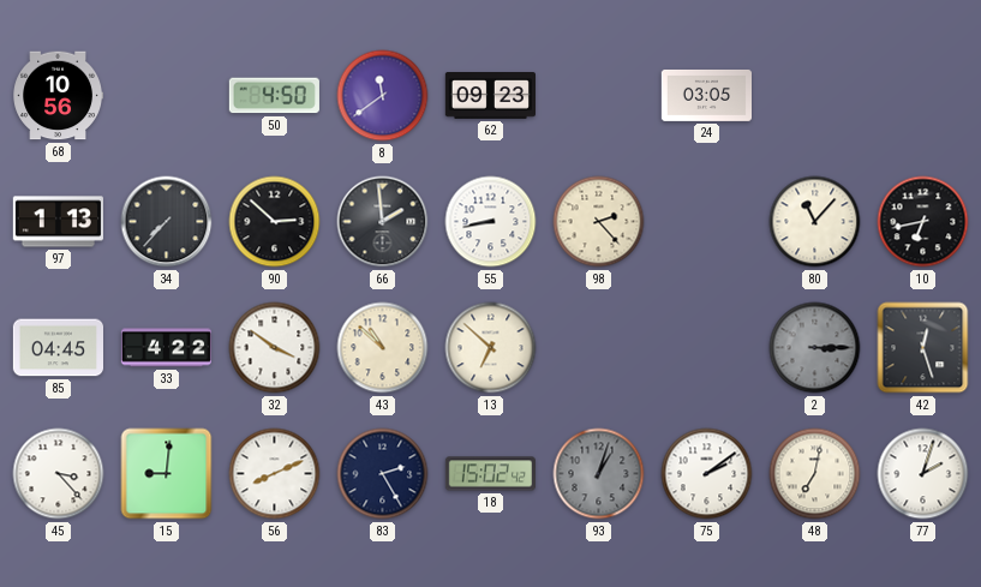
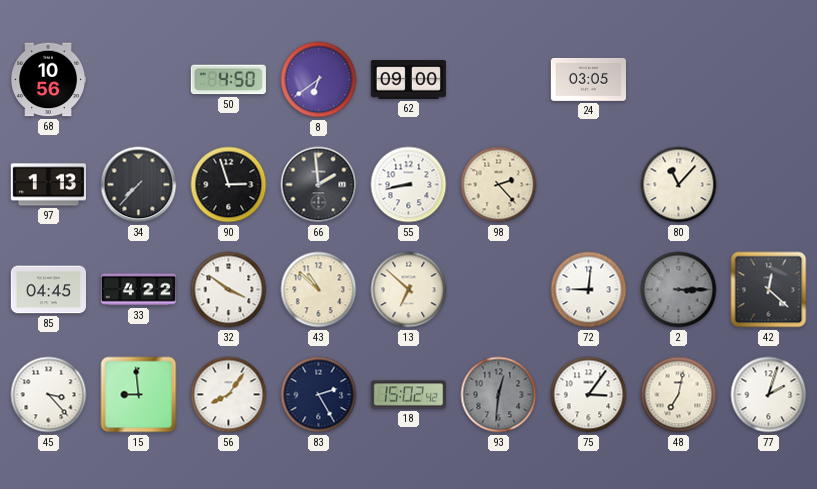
8: 11:39 -> 6:39 (319, 80)
62: 09:23 -> 09:00 (408, 80)
90: 2:52 -> 2:57 (229, 185)
10: 6:43 -> none (923, 222)
72: none -> 9:01 (589, 290)
42: 12:27 -> 12:22 (769, 290)
15: 9:01 -> 8:59 (139, 395)
56: 8:11 -> 8:06 (229, 395)
93: 1:03 -> 12:31 (499, 395)
75: 2:09 -> 3:06 (589, 395)
